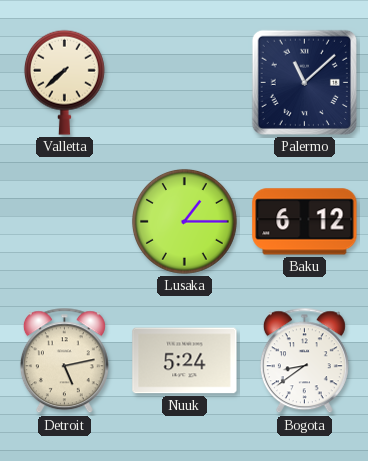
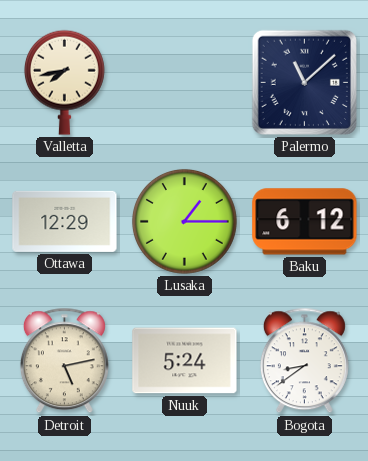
Valletta: 7:38 -> 7:43 (64, 82)
Ottawa: none -> 12:29 (65, 221)
